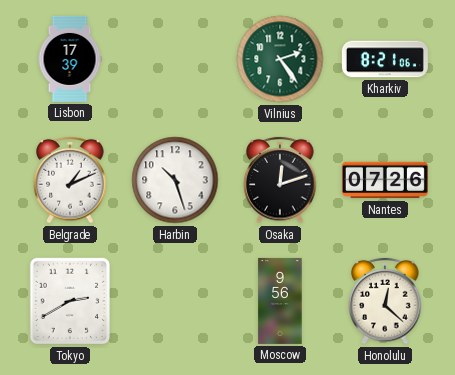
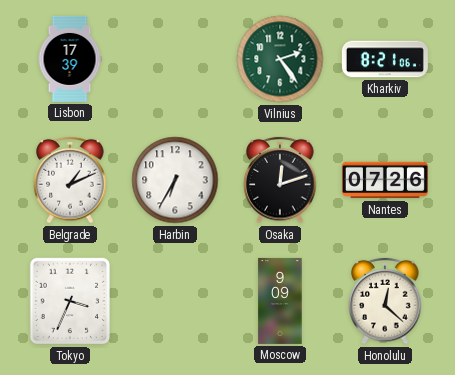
Harbin: 10:27 -> 6:35 (175, 180)
Tokyo: 2:40 -> 3:34 (70, 301)
Moscow: 9:56 -> 9:09 (280, 301)
